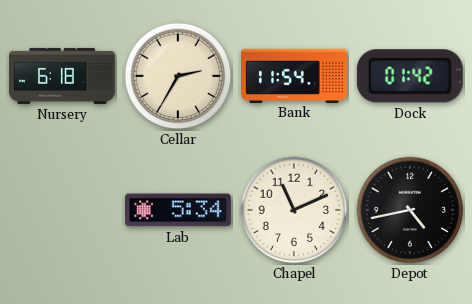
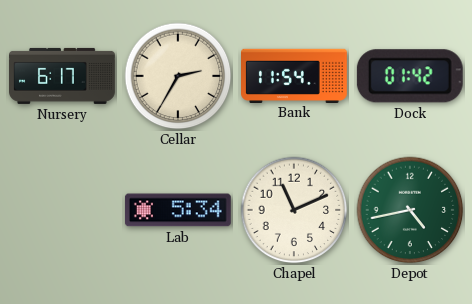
Nursery: 6:18 -> 6:17 (63, 76)
Depot dial: black -> green (410, 210)
